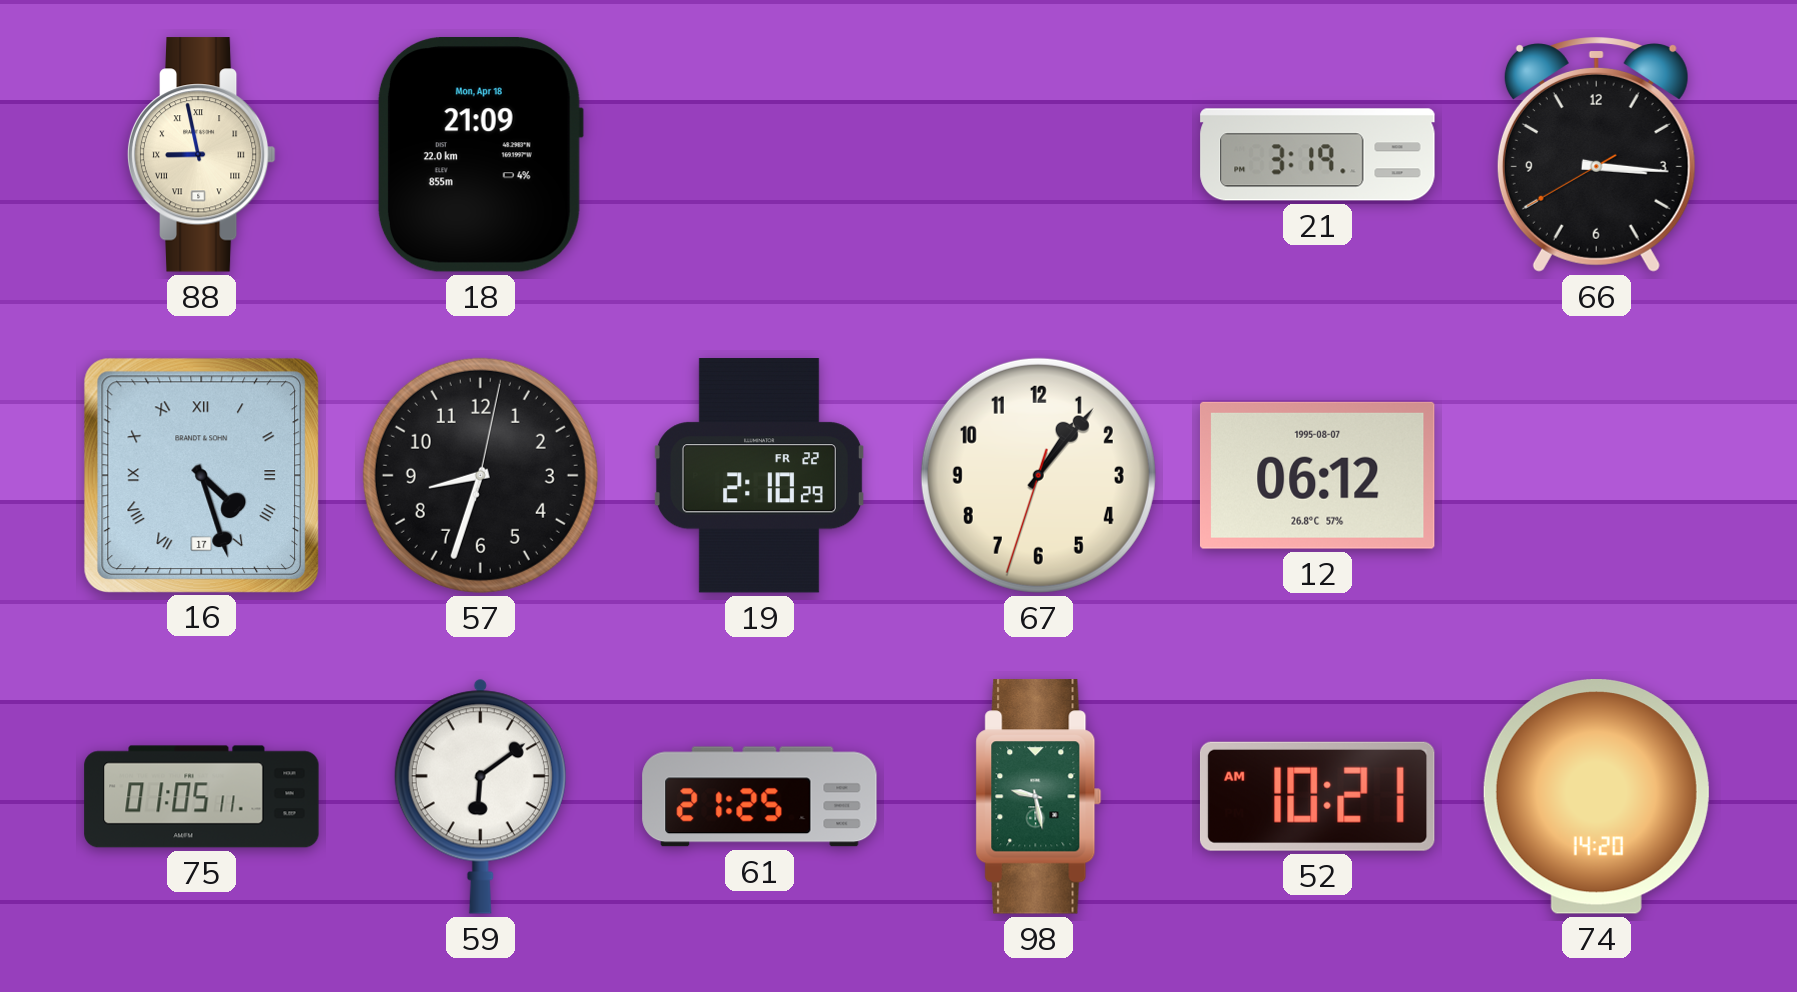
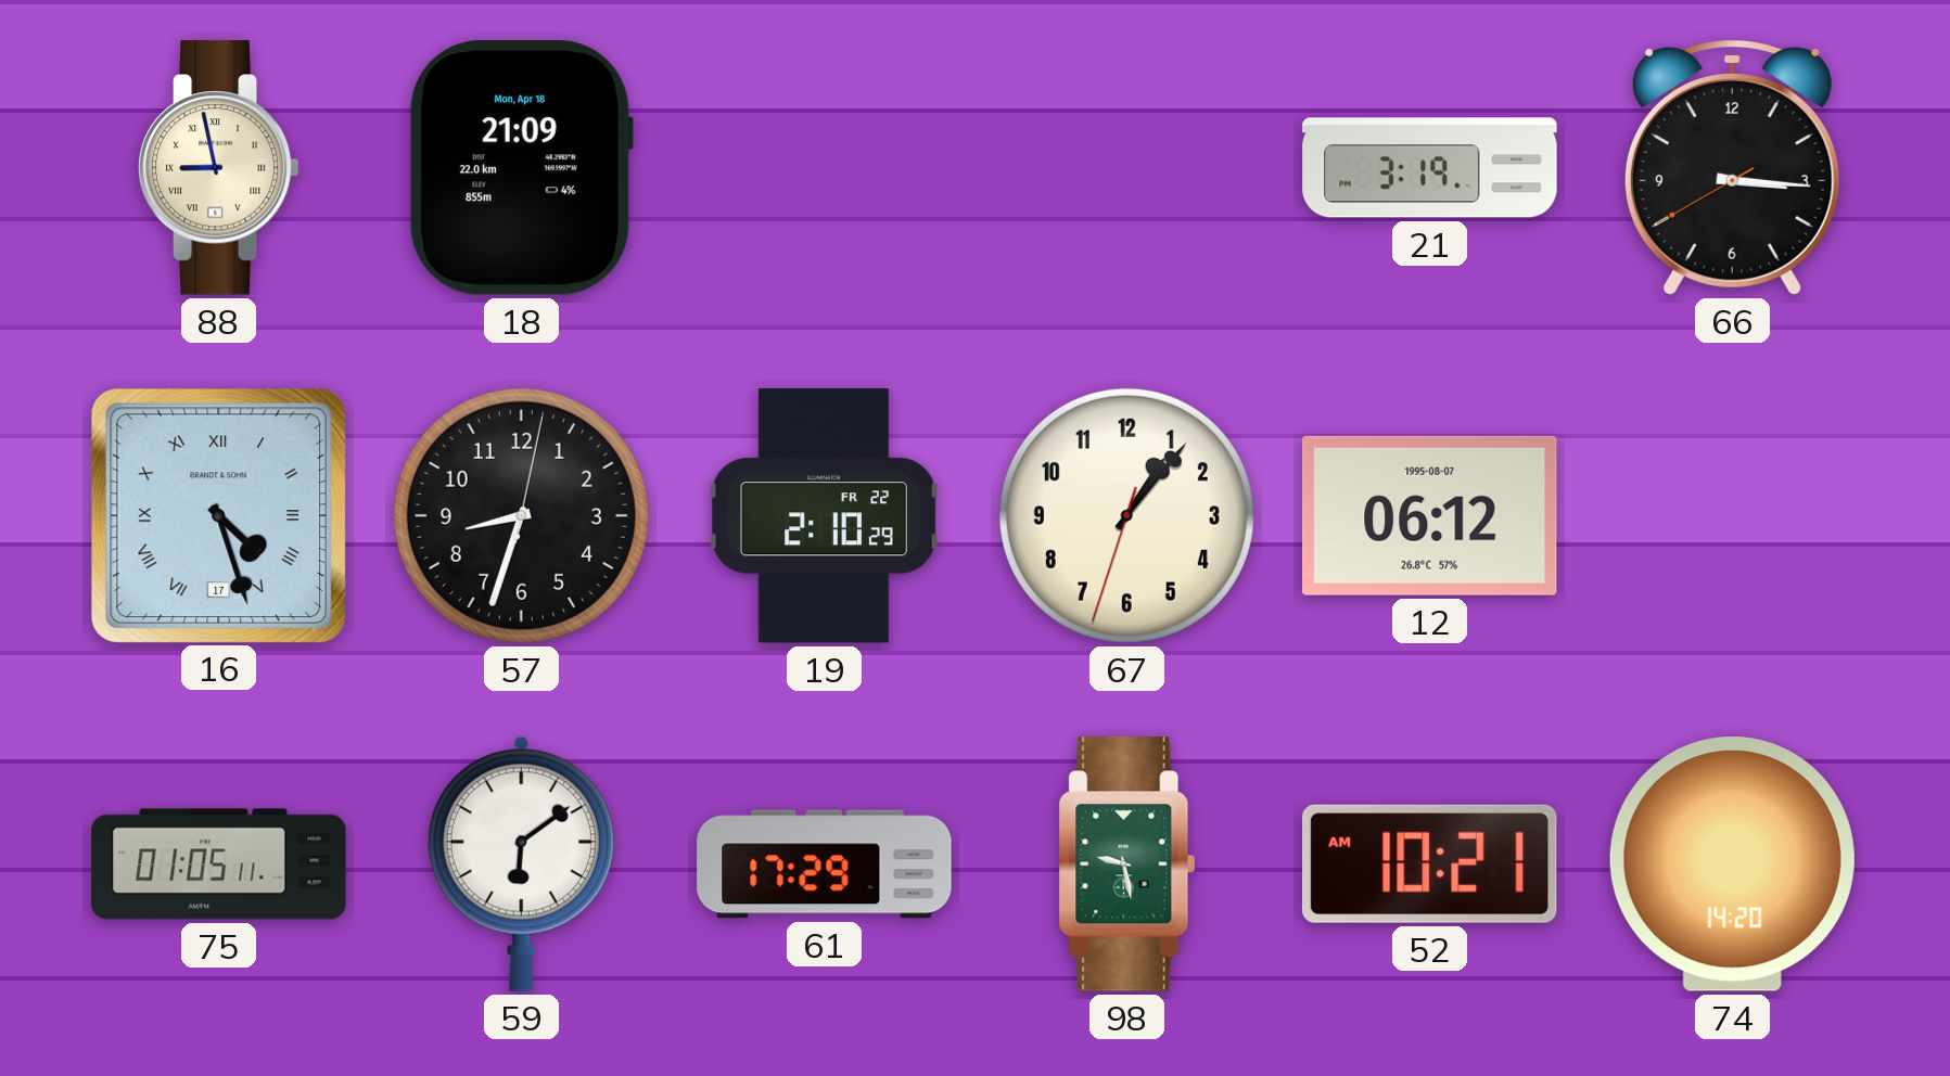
61: 21:25 -> 17:29 (825, 864)
